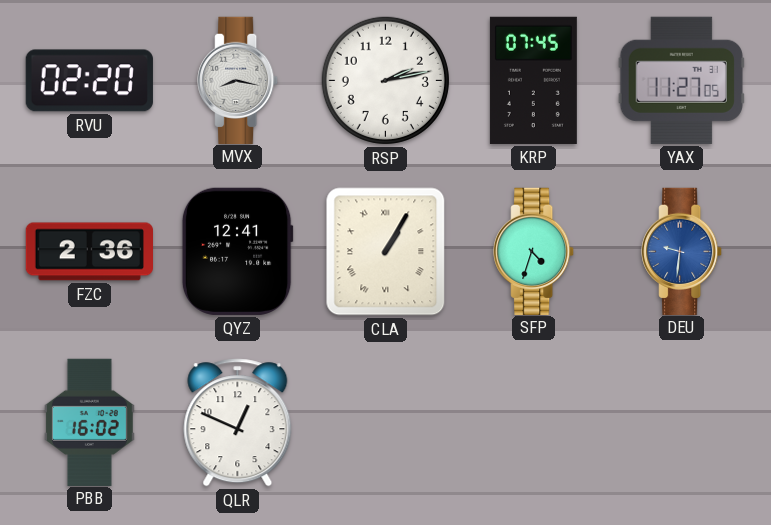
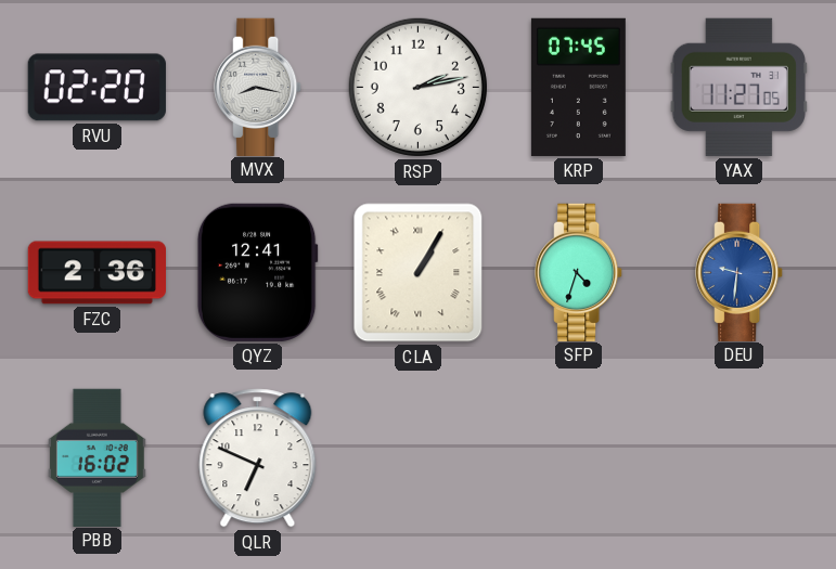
QLR: 12:49 -> 6:49 (258, 458)
